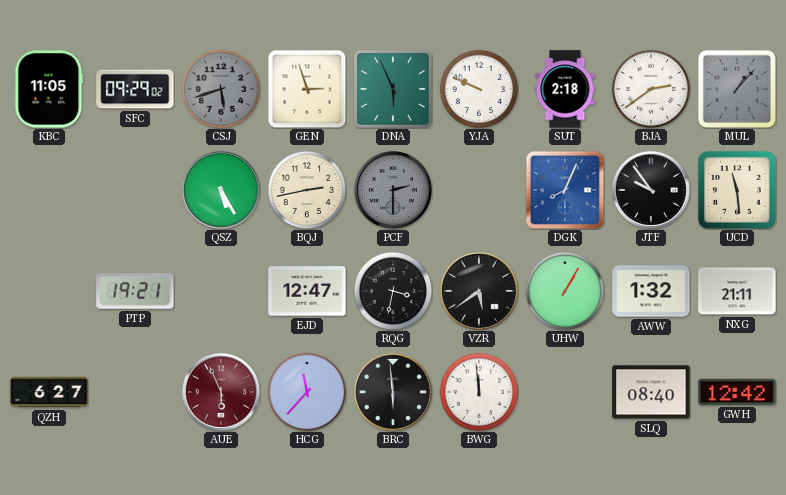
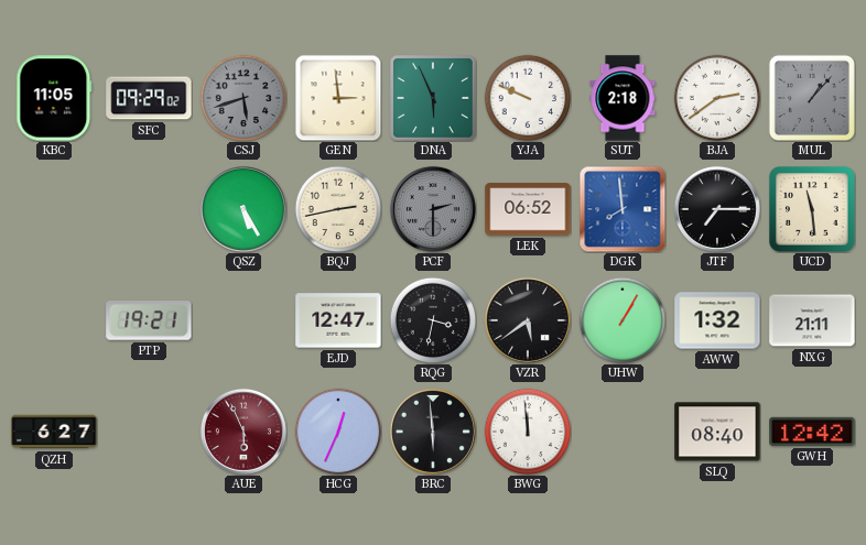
GEN: 2:57 -> 2:59 (338, 98)
LEK: none -> 06:52 (528, 209)
DGK: 8:04 -> 7:59 (623, 209)
JTF: 9:54 -> 7:15 (717, 209)
HCG: 11:37 -> 12:34 (338, 432)
